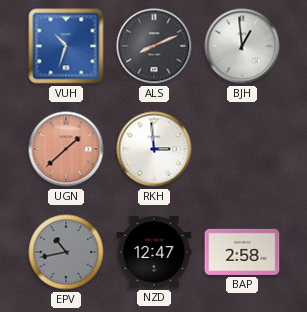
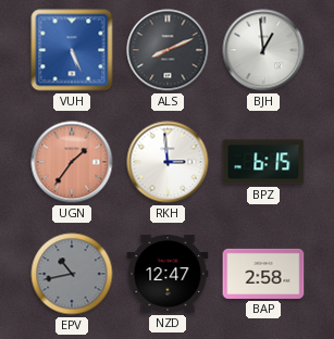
VUH: 10:33 -> 5:26 (72, 50)
UGN: 1:38 -> 1:36 (72, 162)
BPZ: none -> 6:15 (263, 162)
